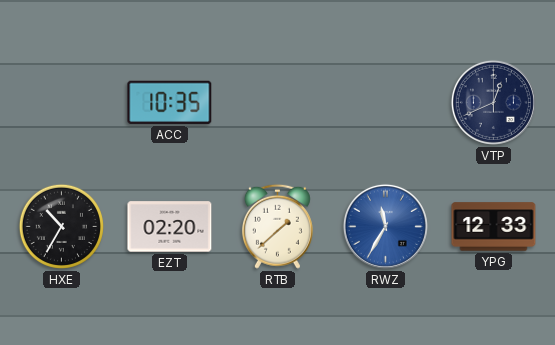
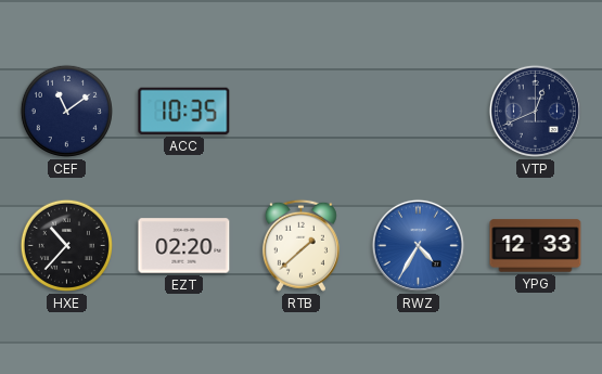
CEF: none -> 11:09 (66, 111)
HXE: 10:35 -> 10:37 (66, 245)
RWZ: 11:35 -> 4:35 (418, 245)
